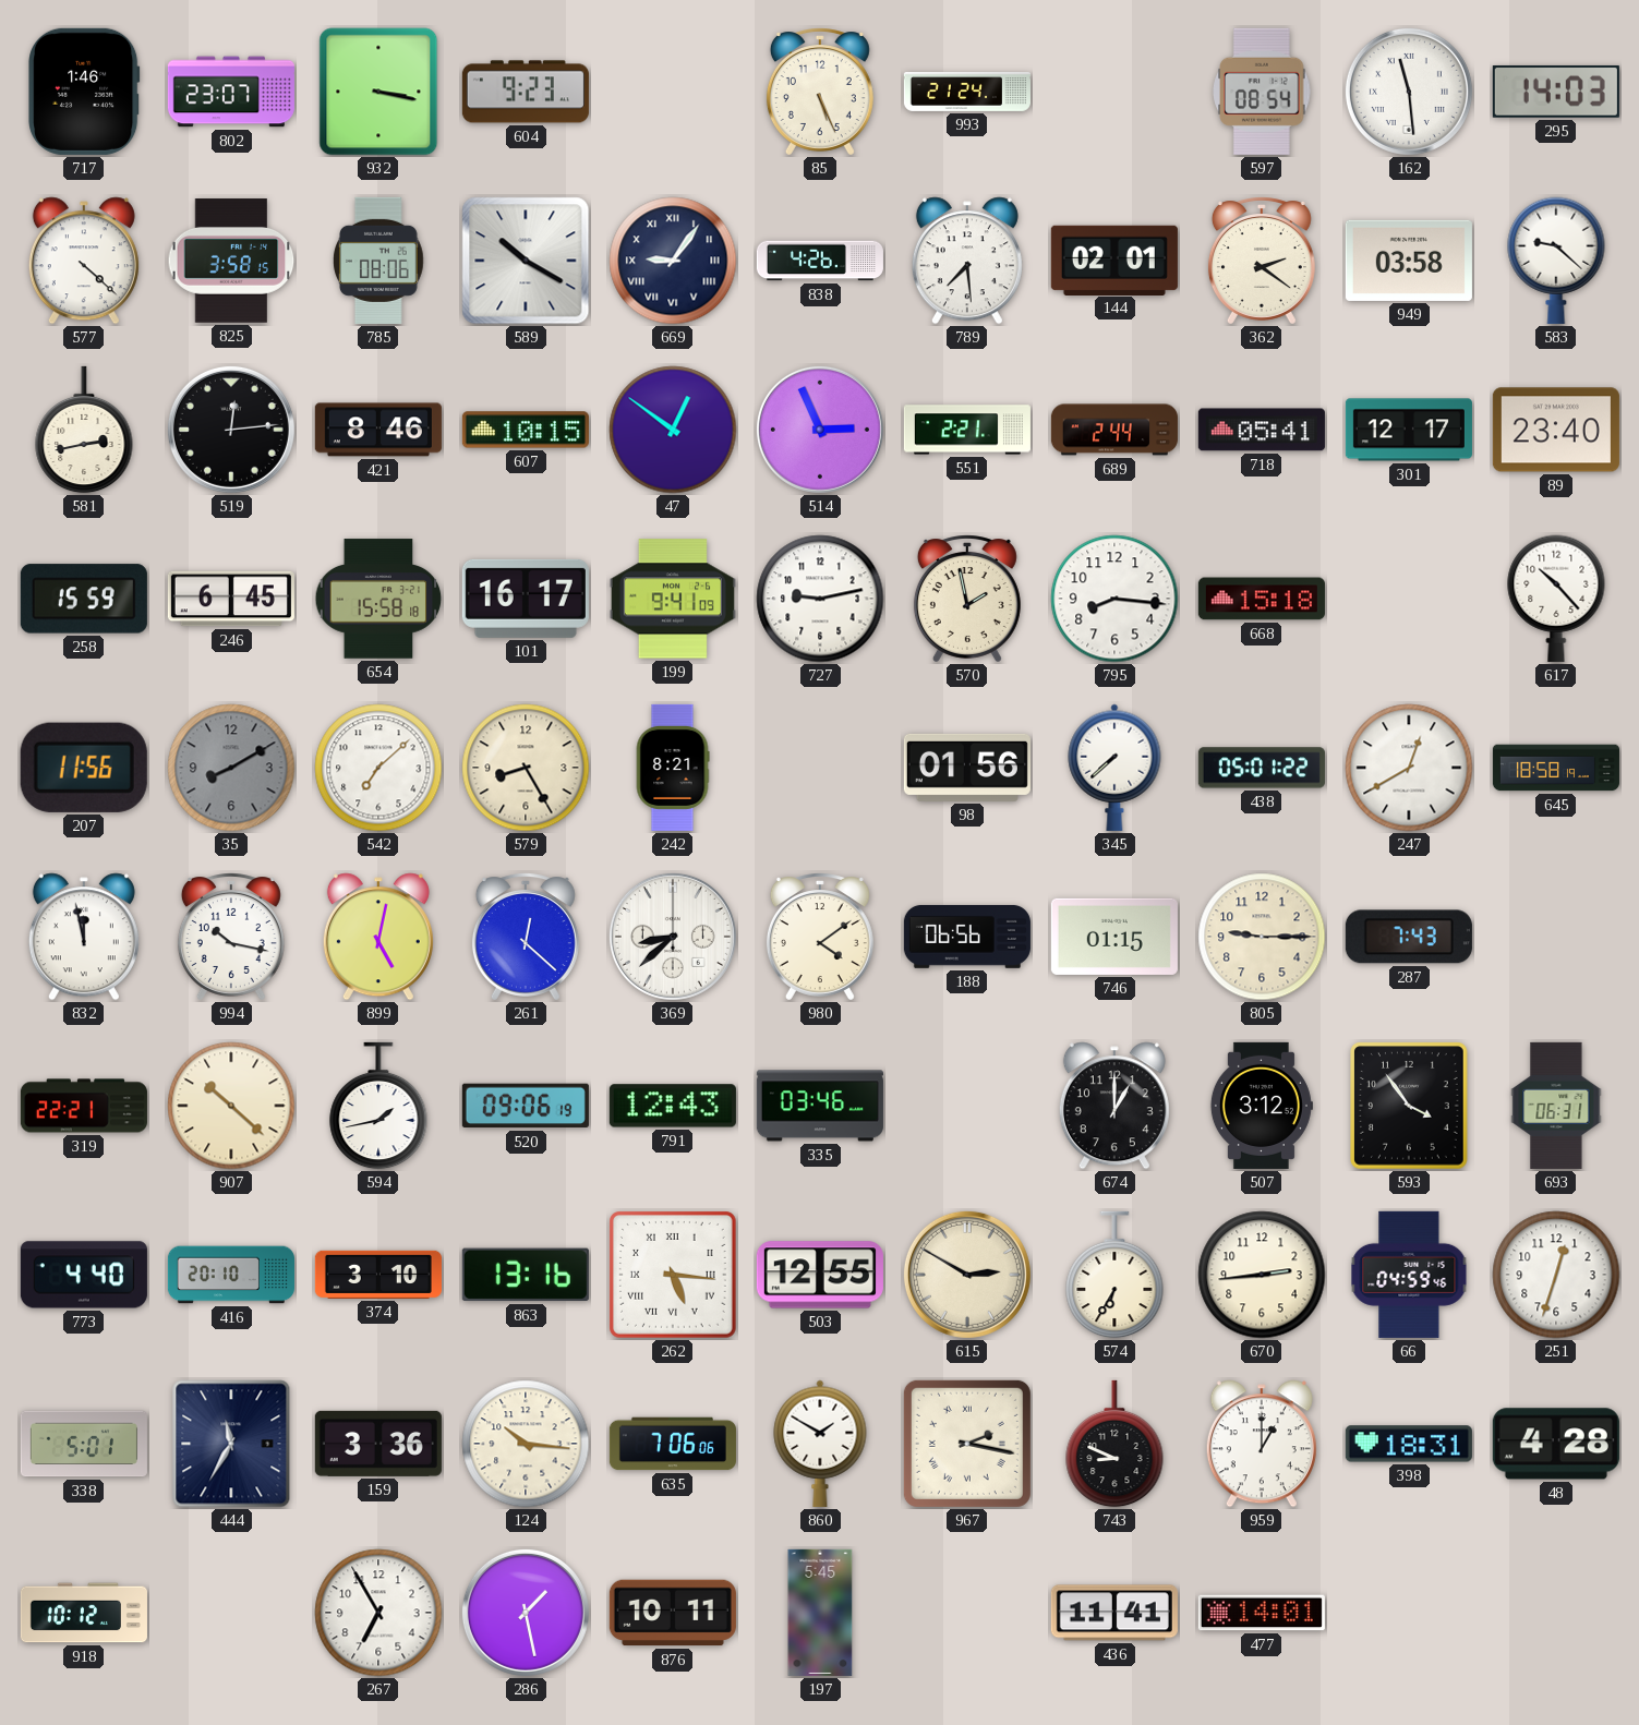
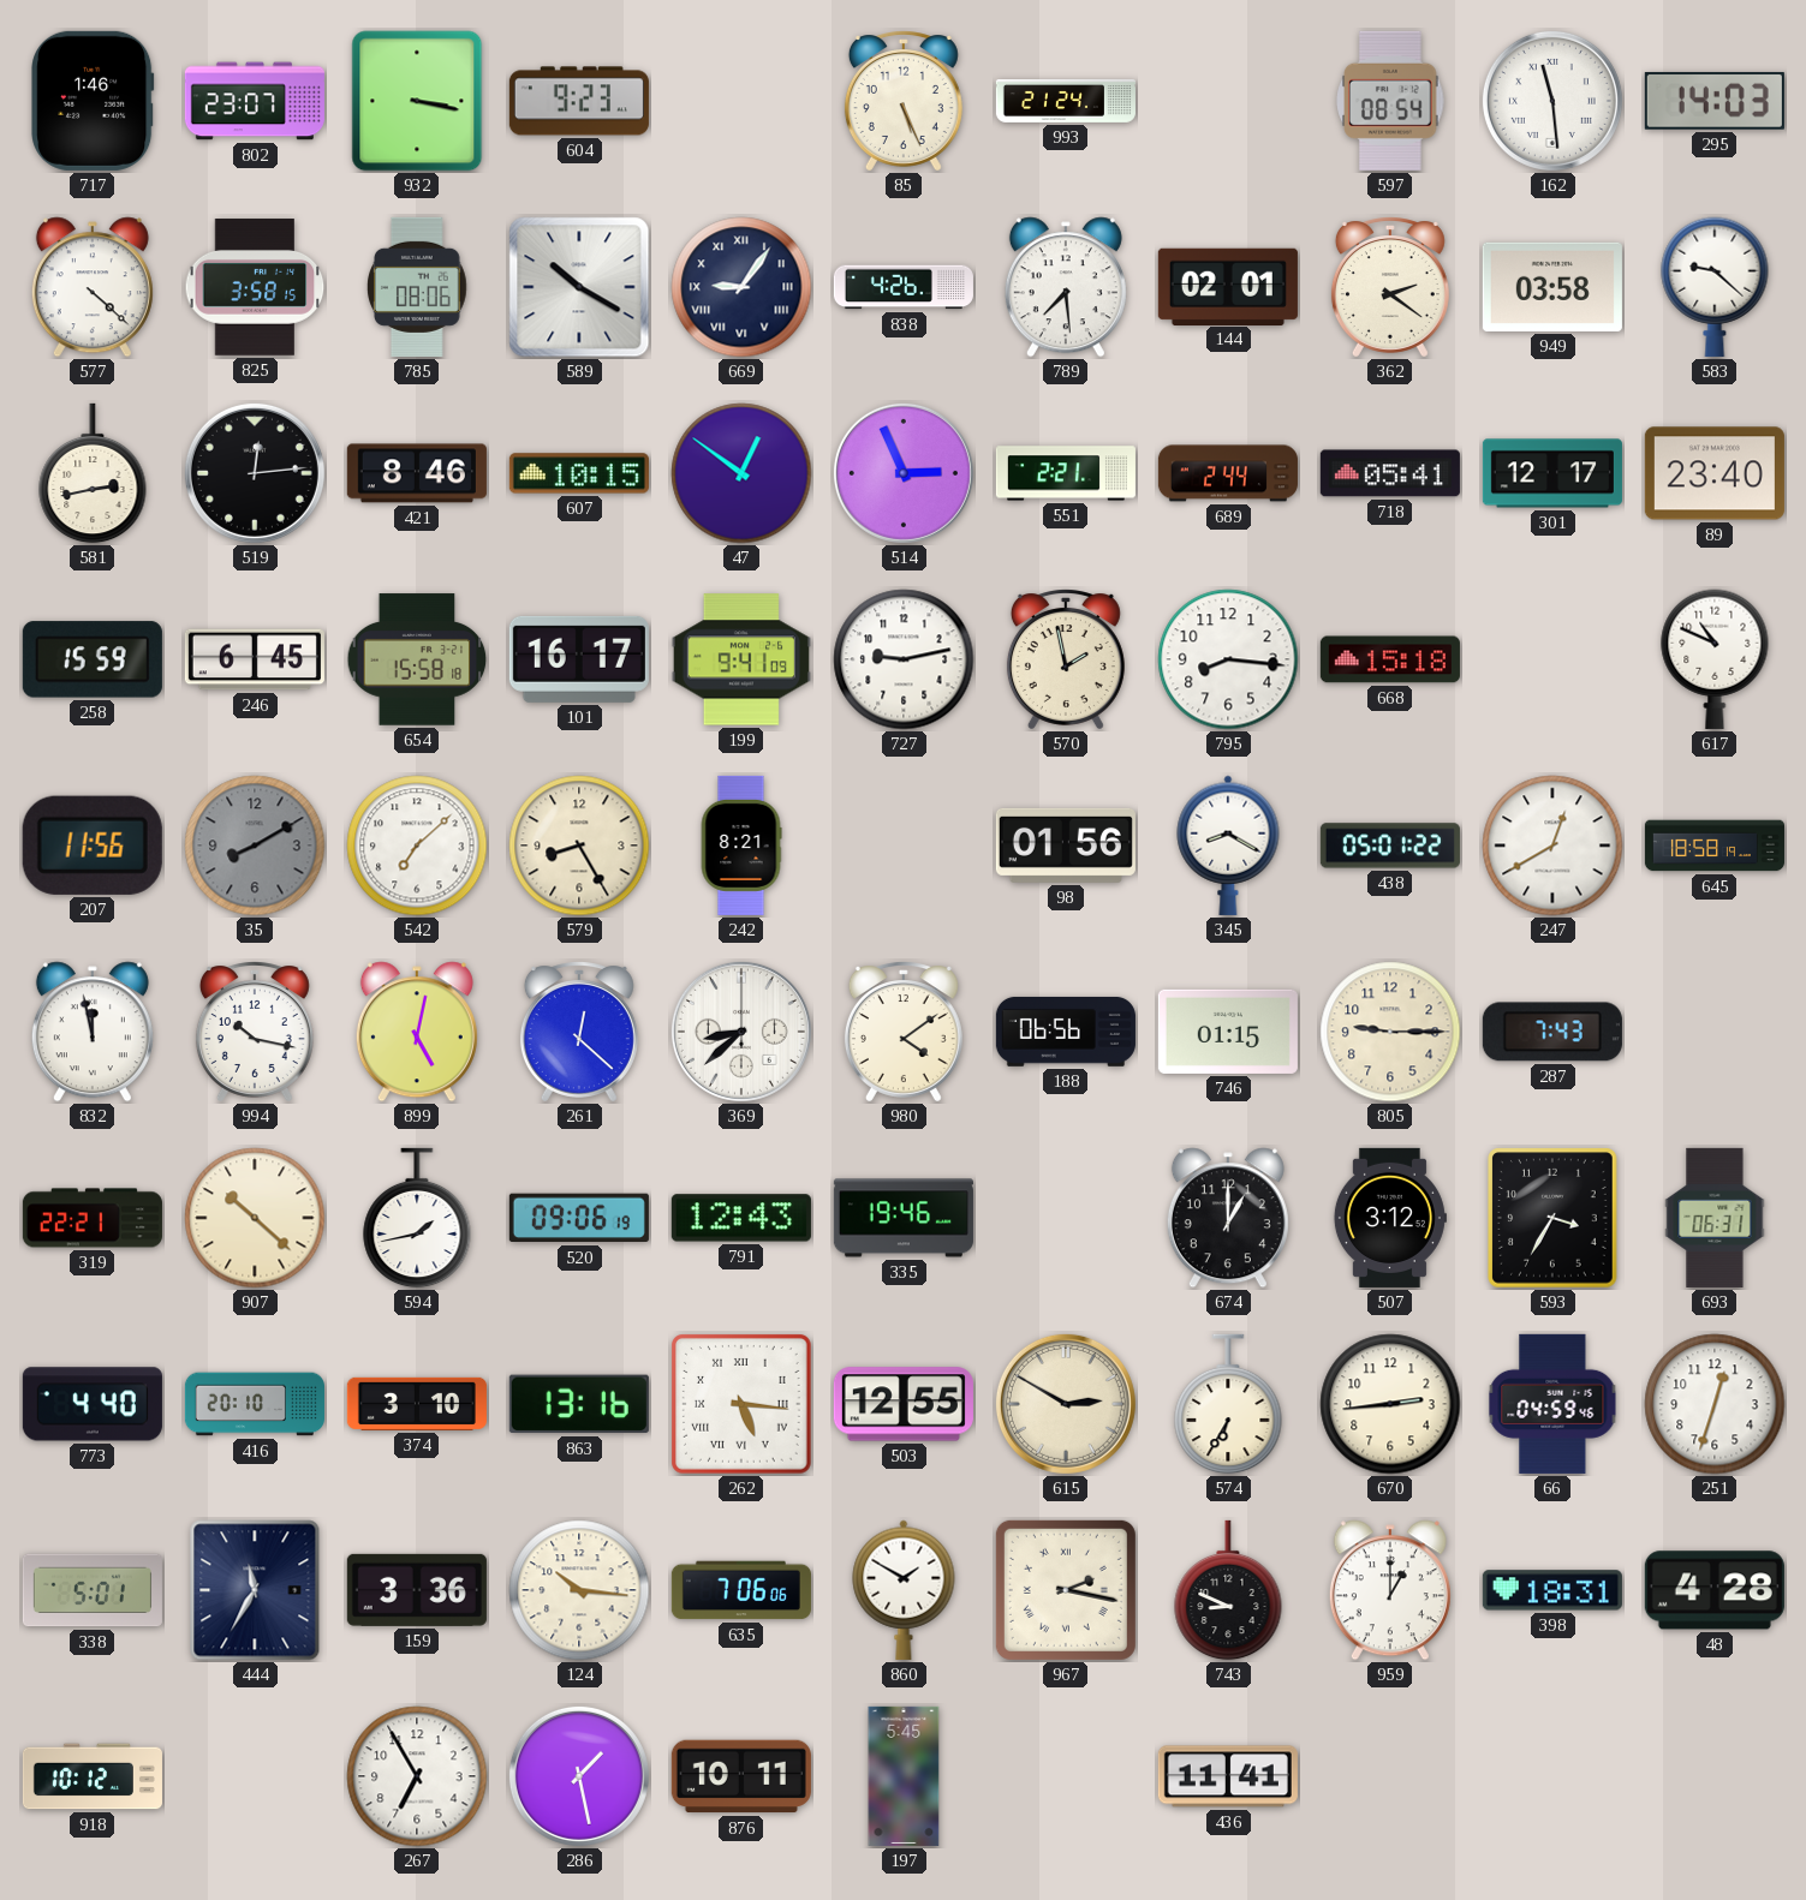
617: 10:23 -> 10:49 (1715, 659)
345: 7:38 -> 8:20 (1228, 846)
335: 03:46 -> 19:46 (904, 1218)
593: 3:54 -> 3:35 (1552, 1218)
477: 14:01 -> none (1262, 1613)
